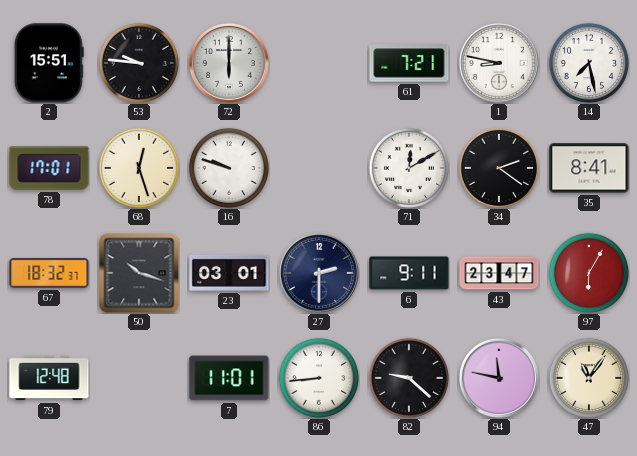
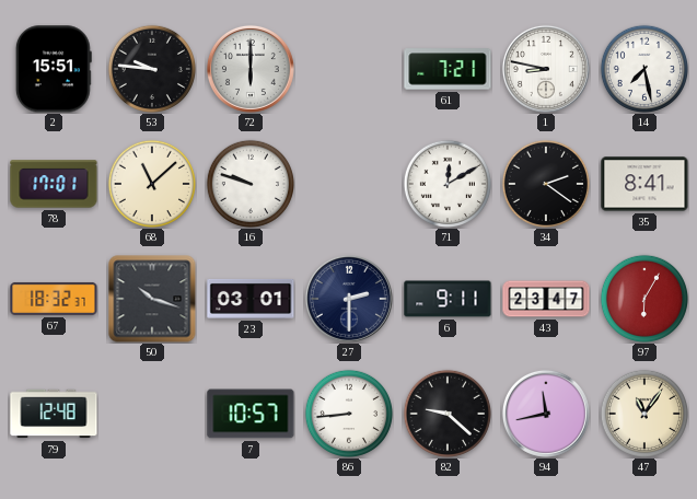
68: 12:27 -> 11:08 (151, 183)
7: 11:01 -> 10:57 (251, 414)
94: 11:47 -> 11:43 (546, 414)
